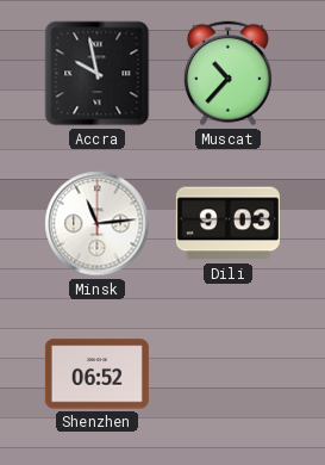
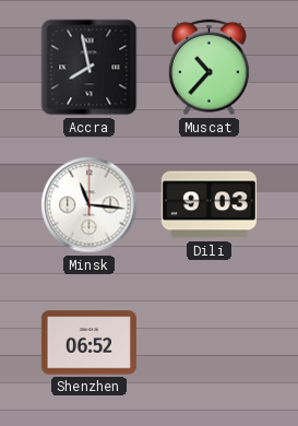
Accra: 9:58 -> 7:58 (90, 68)
Minsk: 11:14 -> 11:16 (90, 205)
